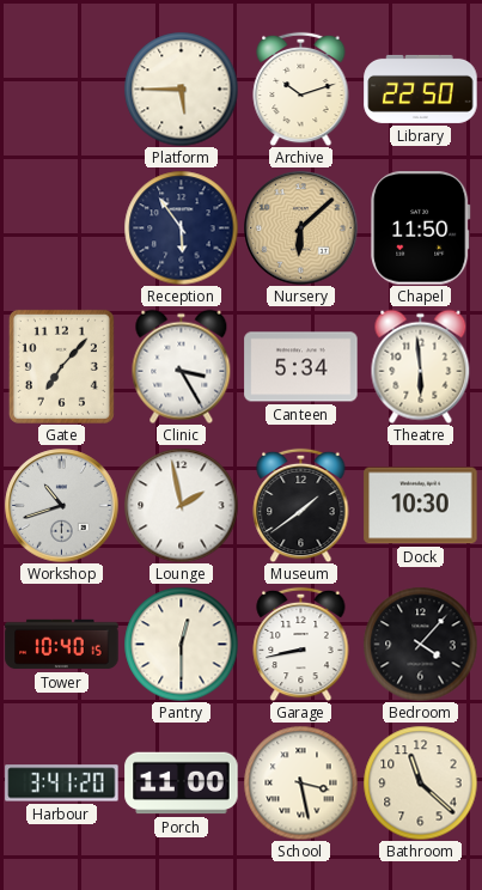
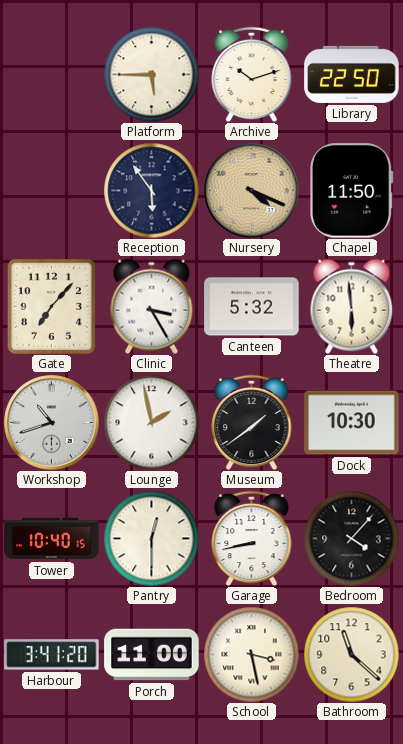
Nursery: 6:08 -> 4:19 (252, 191)
Canteen: 5:34 -> 5:32 (252, 307)
